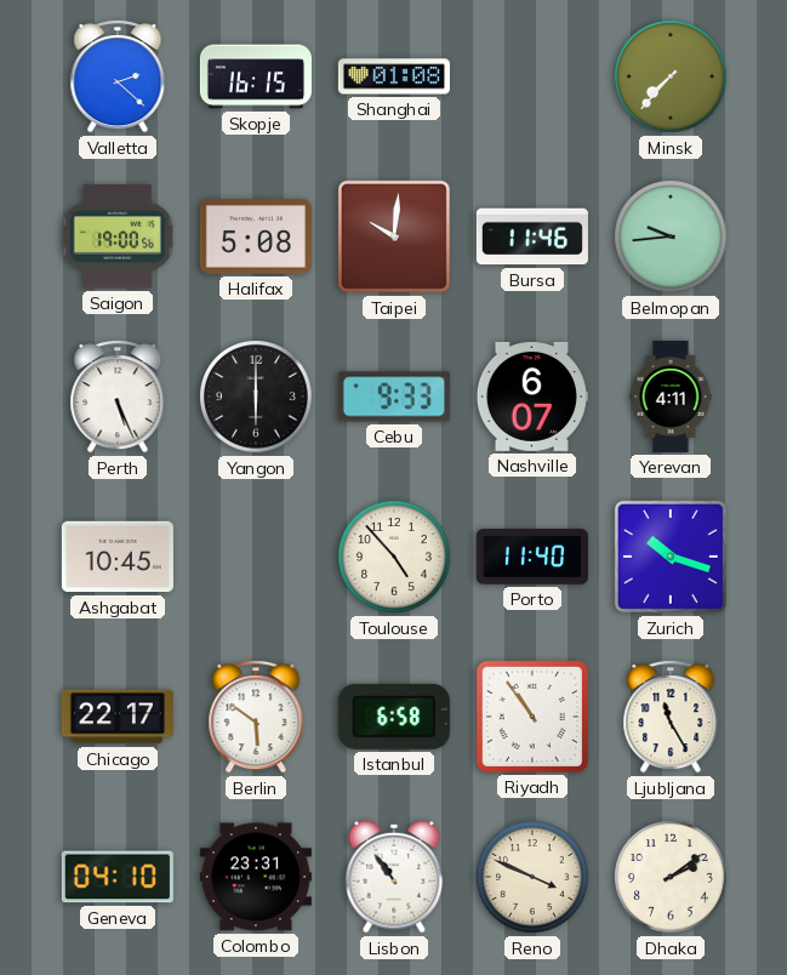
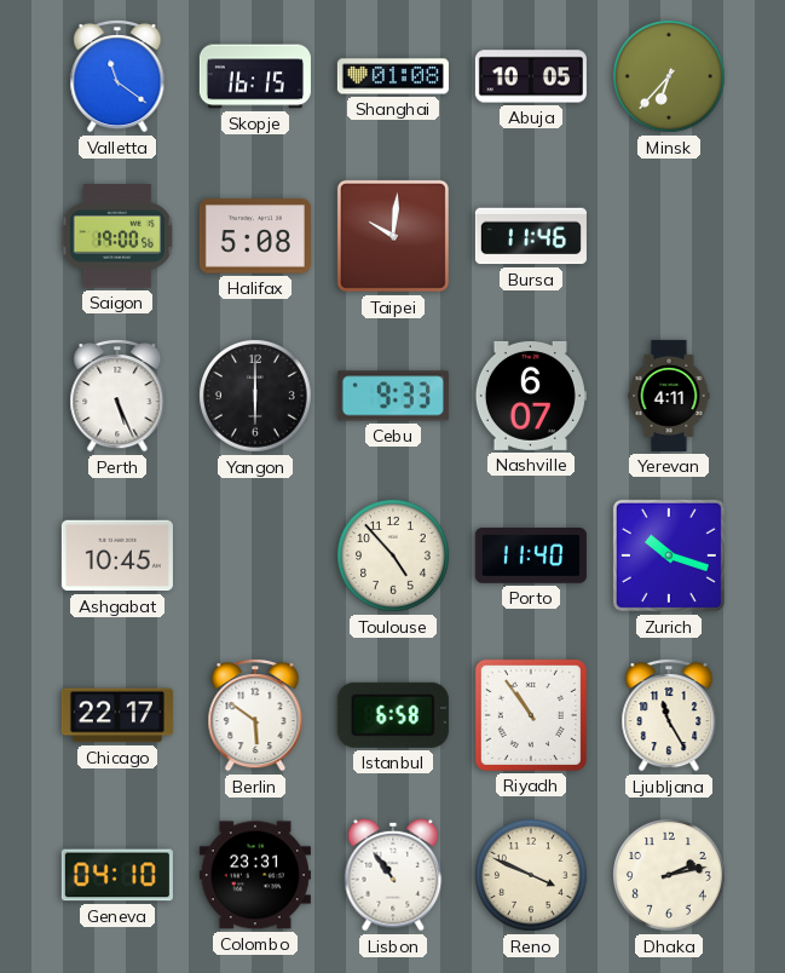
Valletta: 2:22 -> 11:21 (117, 77)
Abuja: none -> 10:05 (531, 76)
Minsk: 7:37 -> 6:37 (670, 77)
Belmopan: 9:44 -> none (672, 238)
Dhaka: 2:09 -> 2:13 (670, 876)
